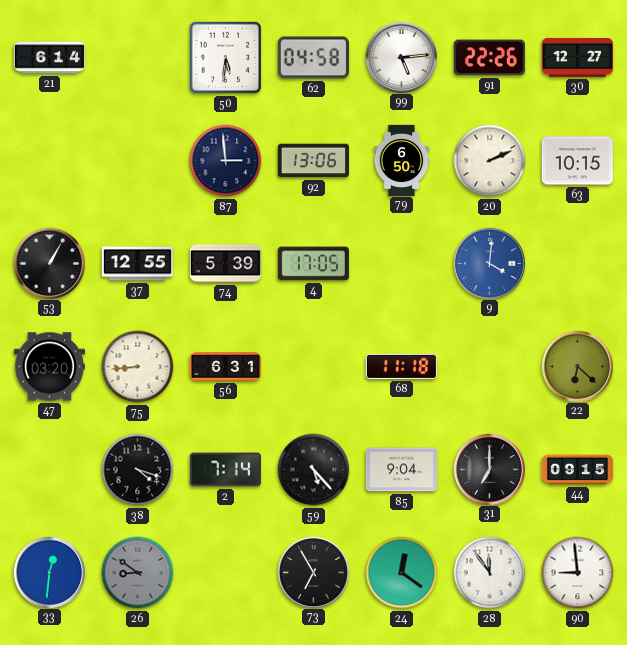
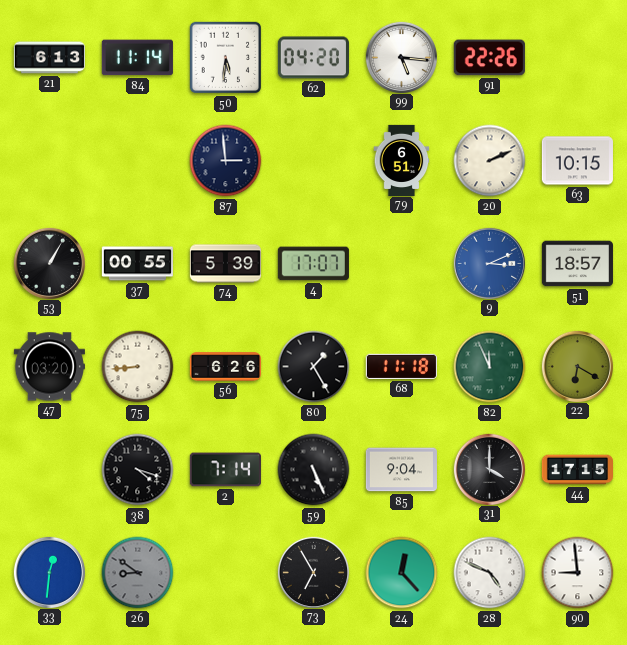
21: 6:14 -> 6:13 (49, 58)
84: none -> 11:14 (137, 58)
62: 04:58 -> 04:20 (313, 58)
99: 5:14 -> 5:16 (401, 57)
30: 12:27 -> none (577, 57)
92: 13:06 -> none (313, 161)
79: 6:50 -> 6:51 (402, 160)
37: 12:55 -> 00:55 (137, 264)
4: 17:05 -> 17:07 (313, 264)
9: 4:01 -> 3:11 (489, 263)
51: none -> 18:57 (577, 264)
56: 6:31 -> 6:26 (225, 367)
80: none -> 1:25 (314, 367)
82: none -> 11:56 (490, 367)
22: 6:22 -> 6:20 (577, 366)
59: 5:23 -> 5:26 (314, 470)
31: 7:00 -> 4:00 (489, 469)
44: 09:15 -> 17:15 (577, 470)
24: 12:21 -> 12:23 (402, 573)
28: 11:54 -> 4:49 (490, 573)
